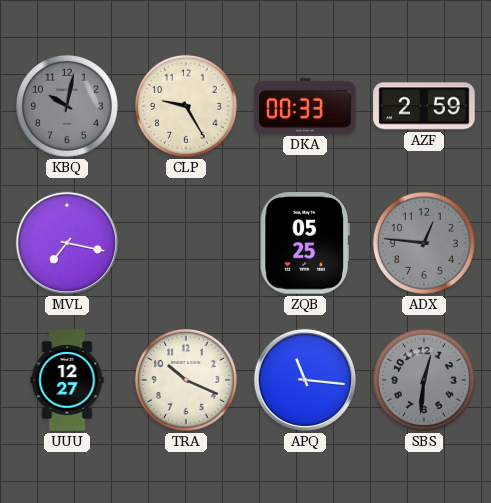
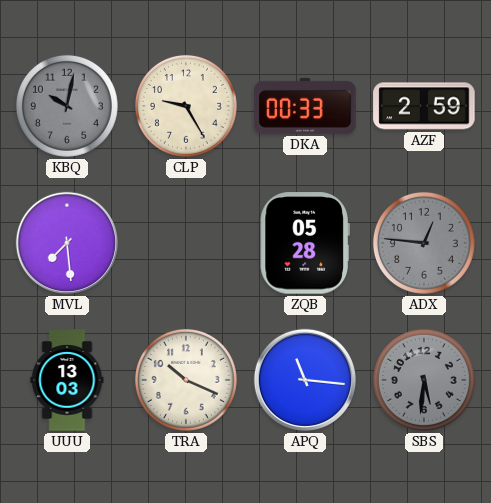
MVL: 7:17 -> 7:29 (67, 243)
ZQB: 05:25 -> 05:28 (305, 243)
UUU: 12:27 -> 13:03 (67, 380)
SBS: 12:31 -> 5:31 (424, 380)
